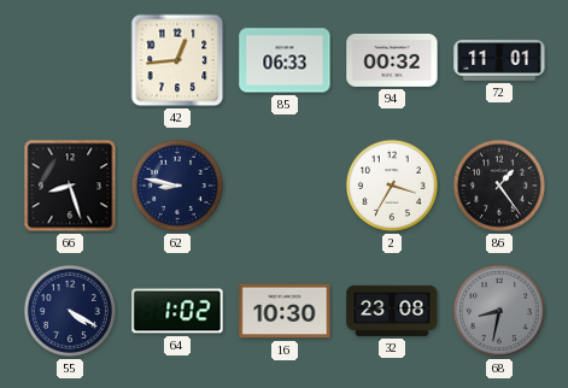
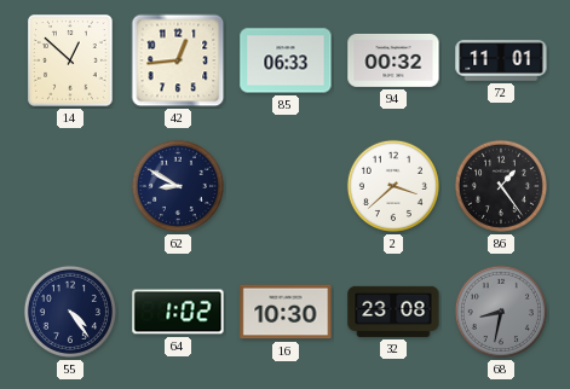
14: none -> 12:52 (70, 60)
66: 8:27 -> none (70, 186)
62: 8:47 -> 8:50 (178, 186)
2: 3:35 -> 3:38 (393, 186)
55: 4:20 -> 4:24 (70, 312)
